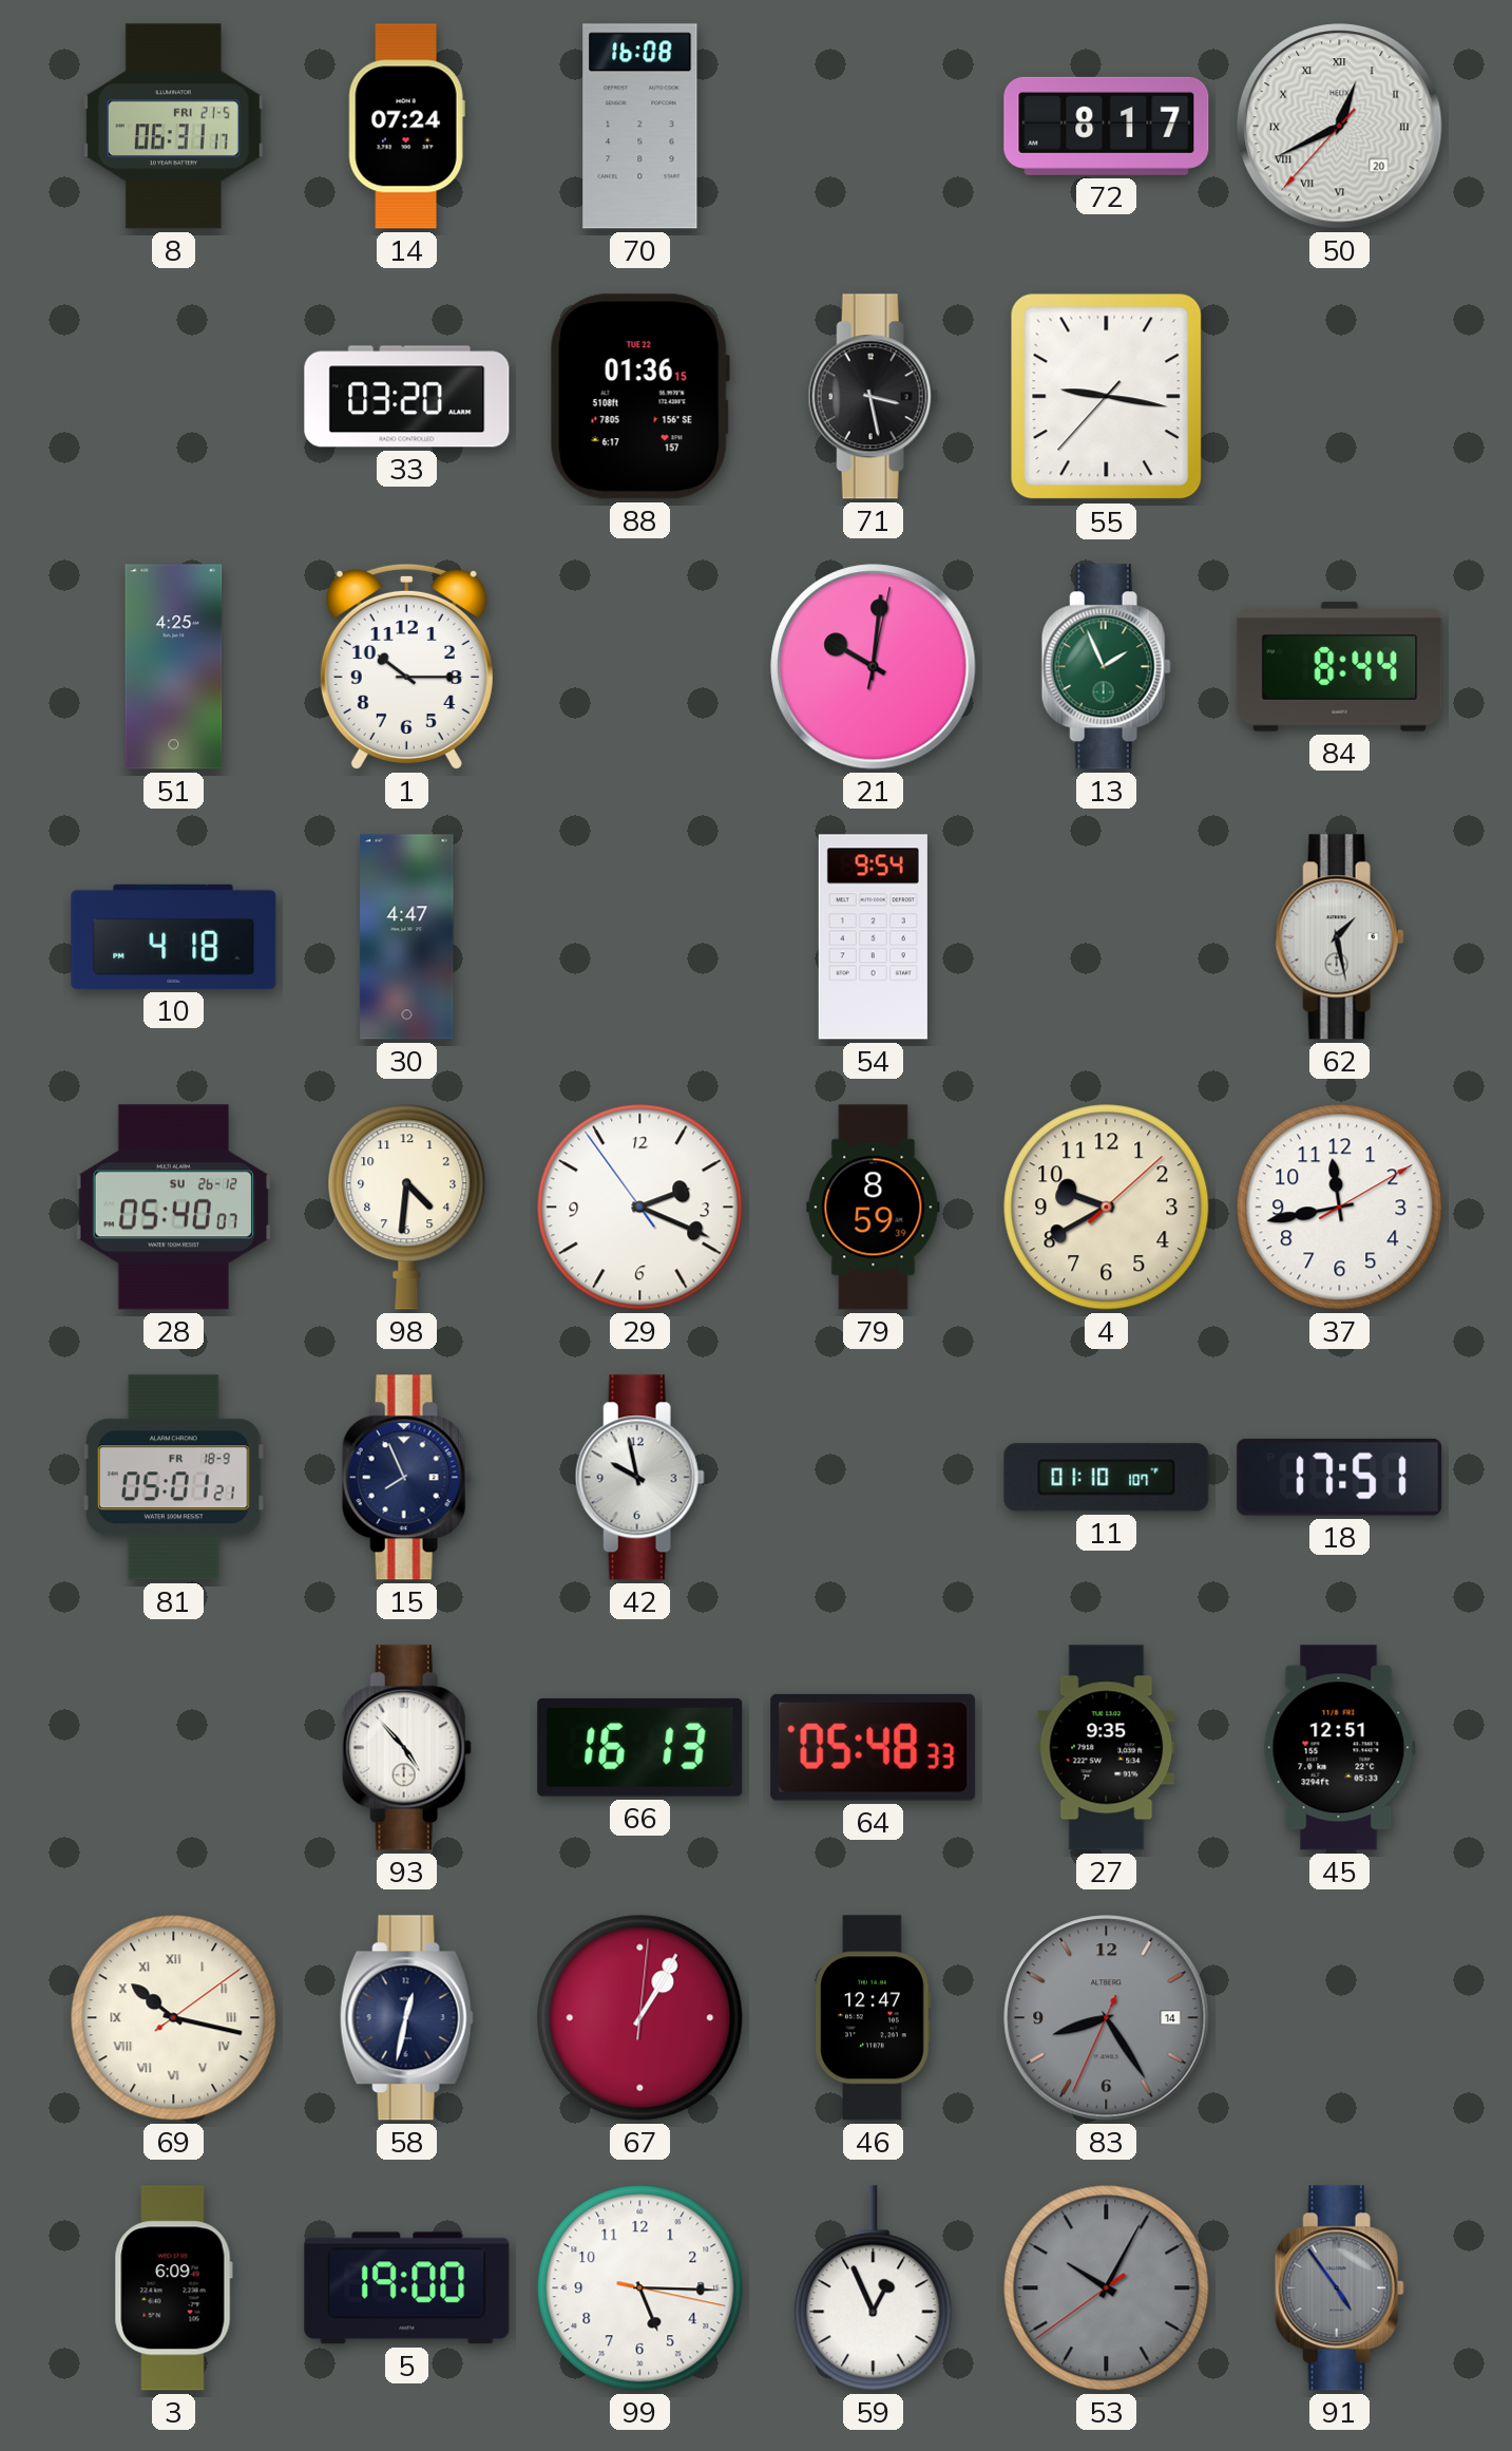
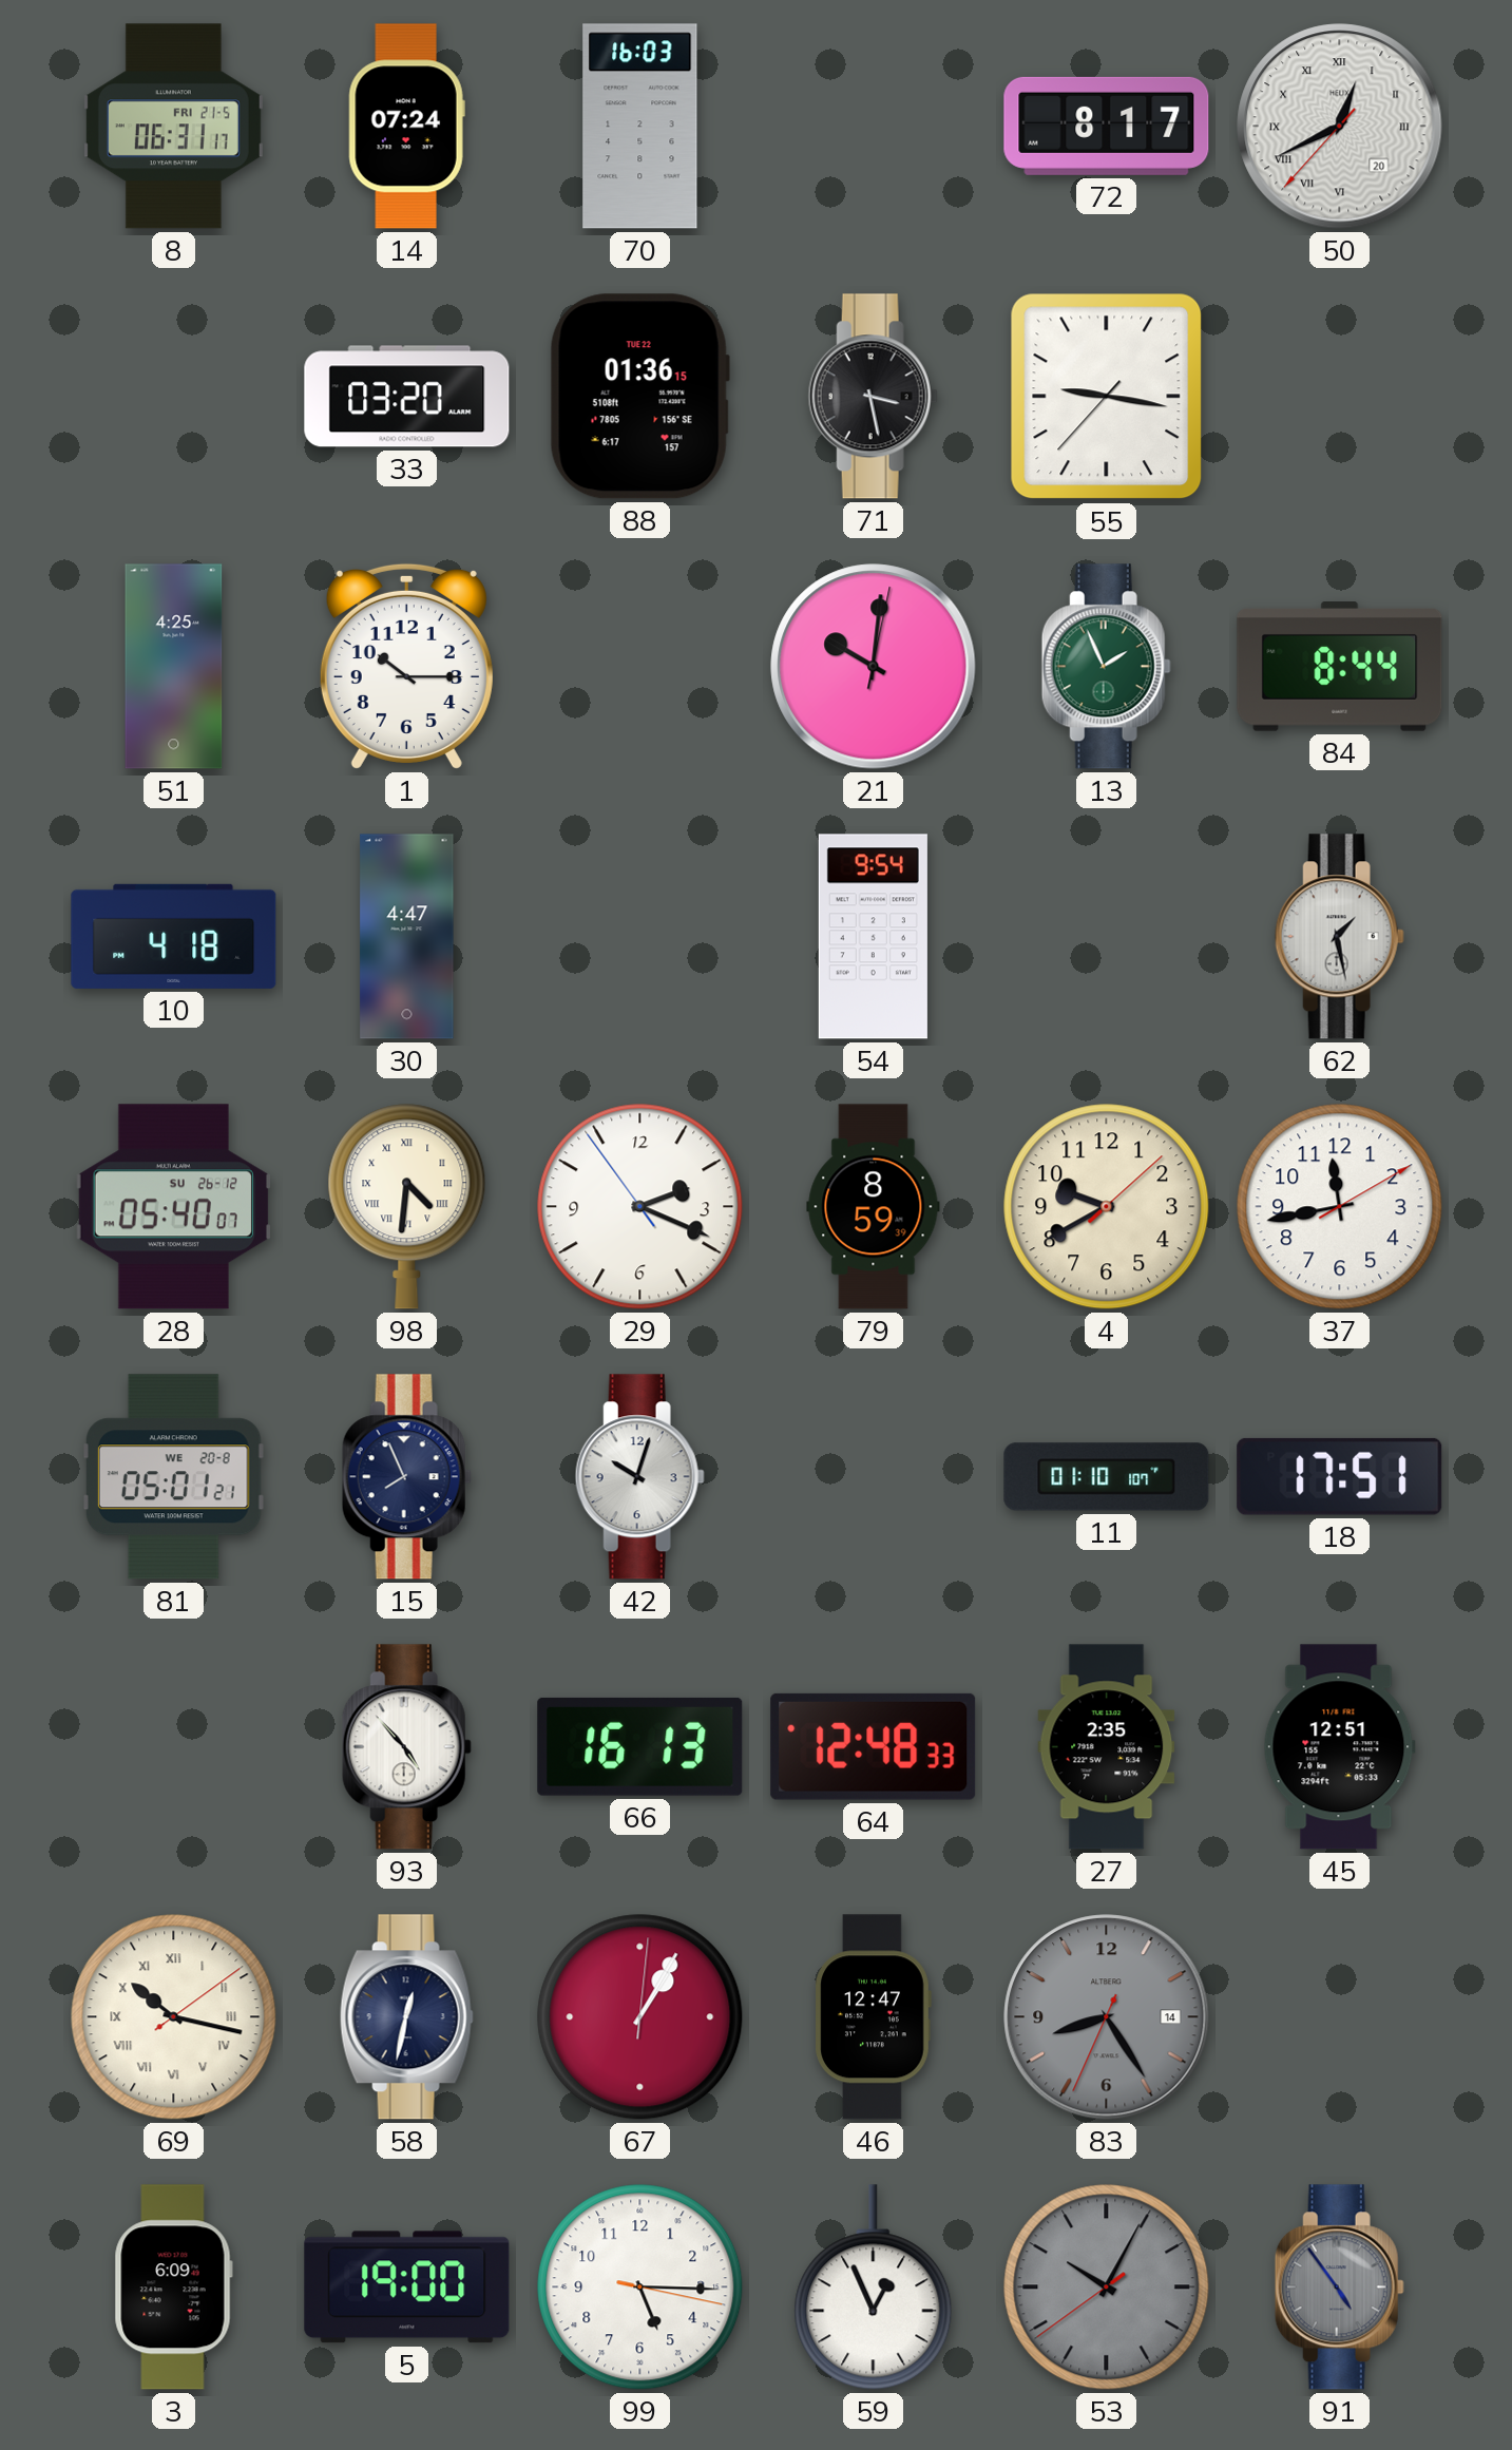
70: 16:08 -> 16:03 (640, 127)
98 numerals: Arabic -> Roman (407, 1207)
81 date: FR 18-9 -> WE 20-8 (174, 1477)
42: 9:58 -> 10:03 (639, 1477)
64: 05:48 -> 12:48 (874, 1746)
27: 9:35 -> 2:35 (1107, 1747)
